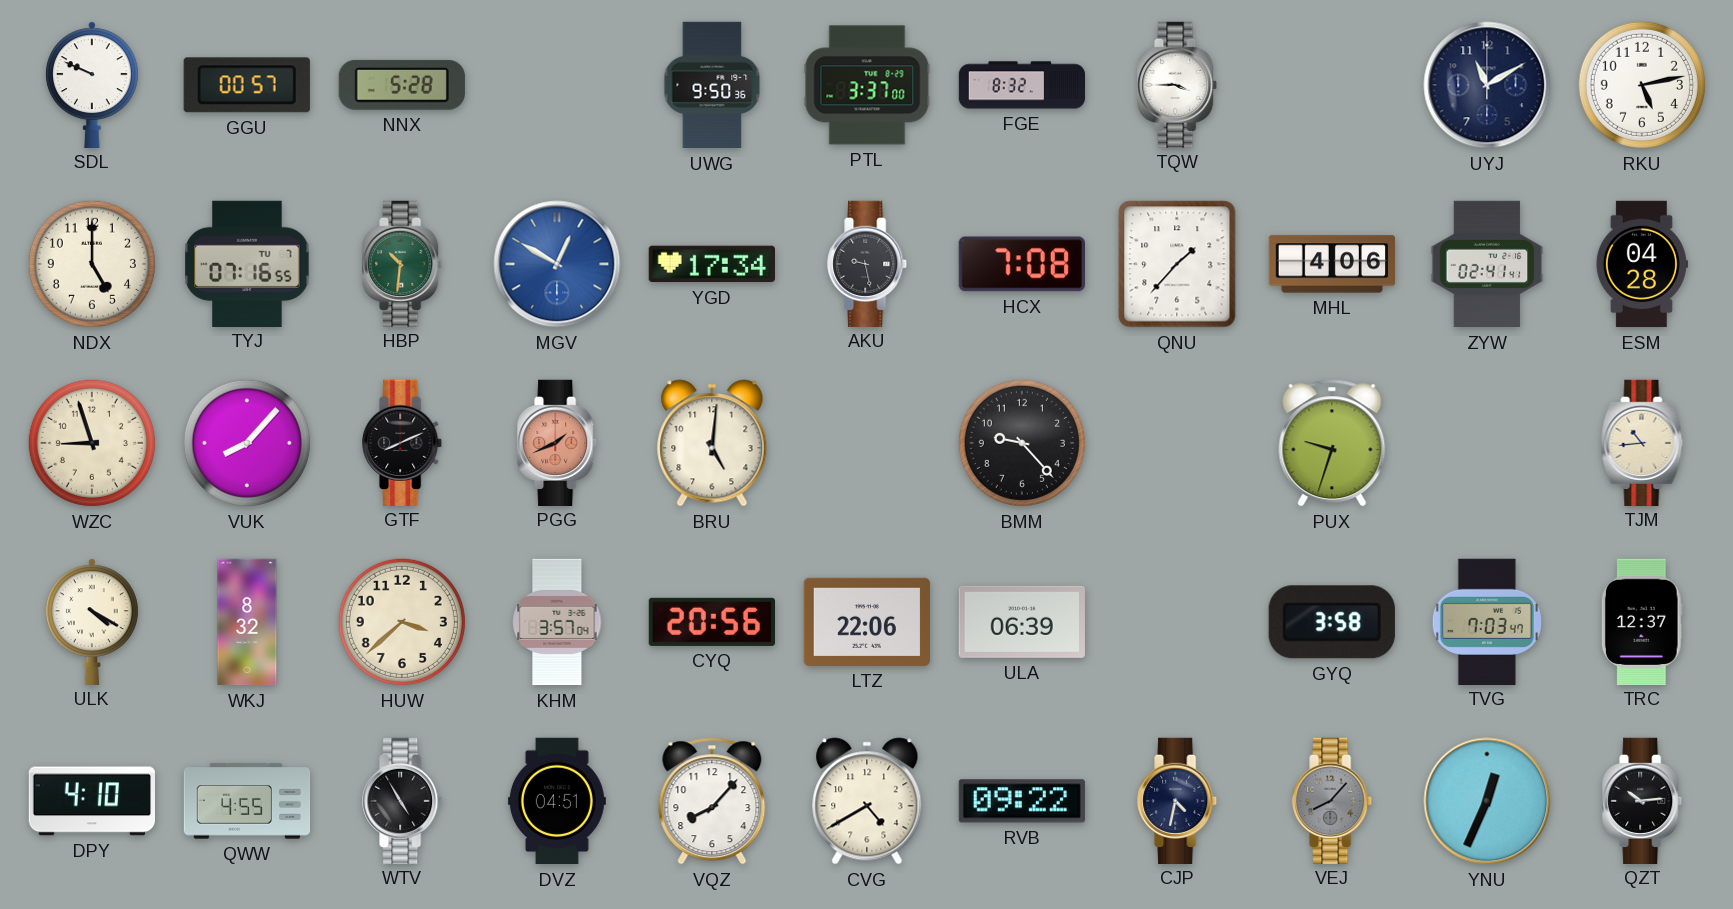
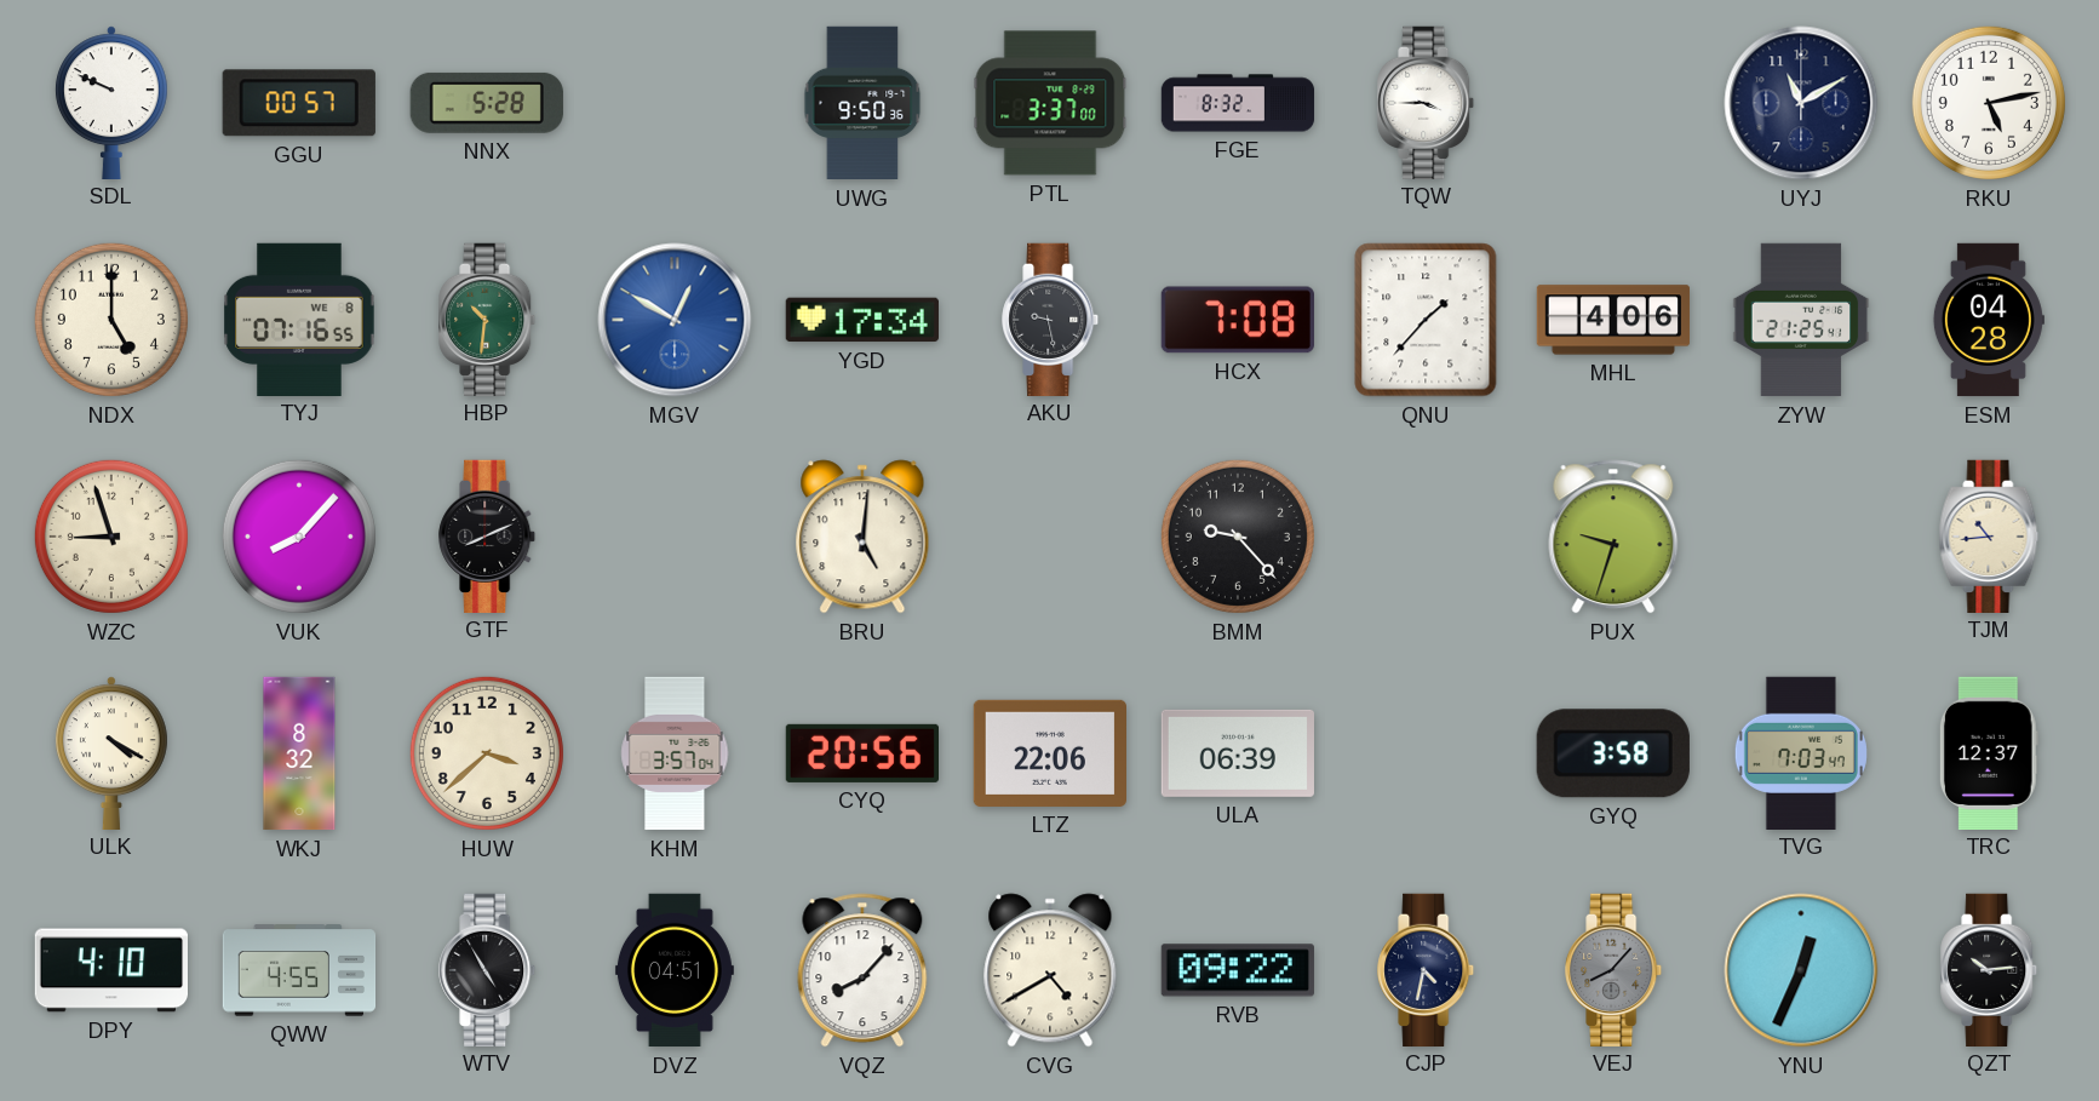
TYJ date: TU 7 -> WE 8 (299, 319)
ZYW: 02:41 -> 21:25 (1801, 320)
PGG: 1:41 -> none (558, 442)
